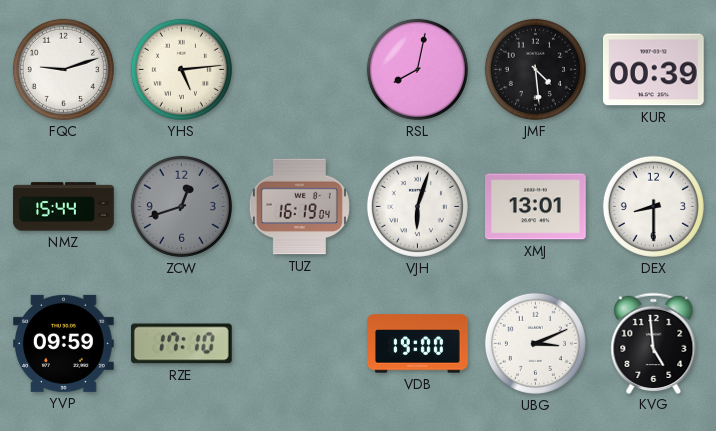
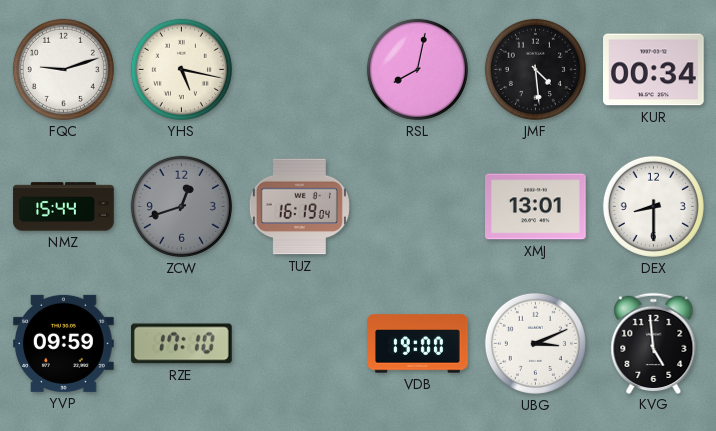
YHS: 5:14 -> 5:17 (181, 69)
KUR: 00:39 -> 00:34 (654, 70)
VJH: 6:03 -> none (417, 206)
